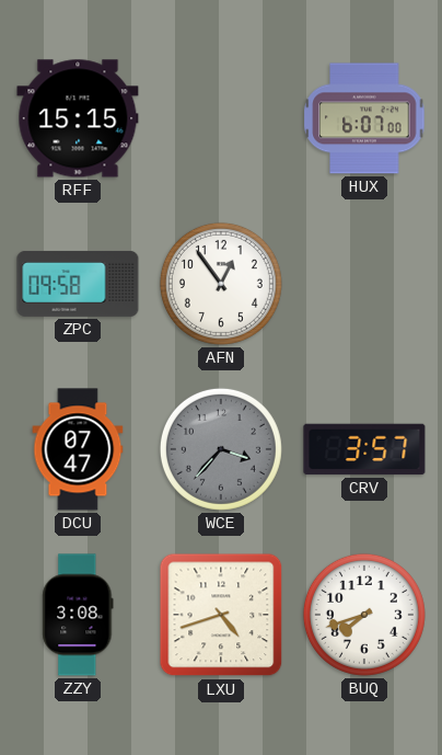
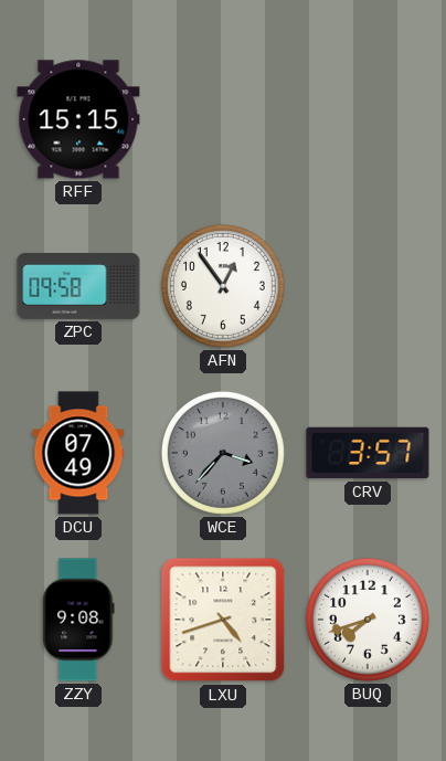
HUX: 6:07 -> none (364, 118)
DCU: 07:47 -> 07:49 (78, 453)
ZZY: 3:08 -> 9:08 (78, 620)
